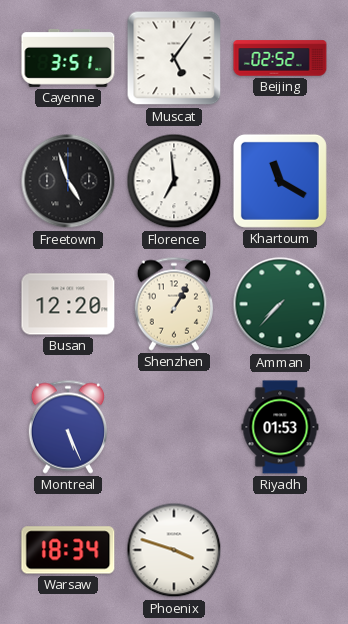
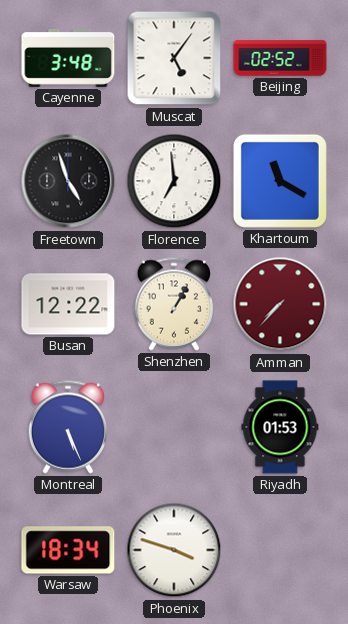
Cayenne: 3:51 -> 3:48 (68, 58)
Busan: 12:20 -> 12:22 (68, 304)
Amman dial: green -> burgundy (280, 304)
